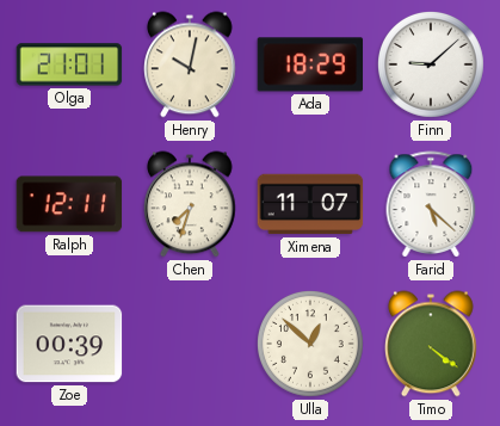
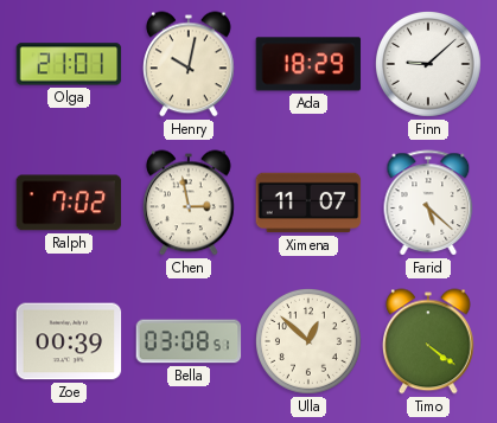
Ralph: 12:11 -> 7:02 (69, 203)
Chen: 7:33 -> 2:58 (190, 203)
Bella: none -> 03:08 (189, 341)
